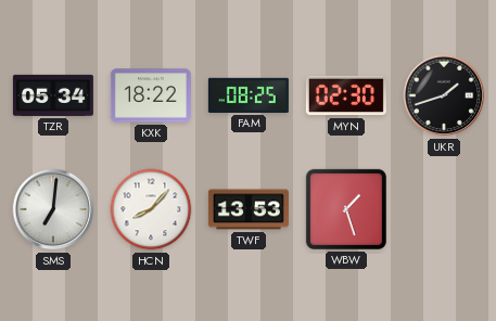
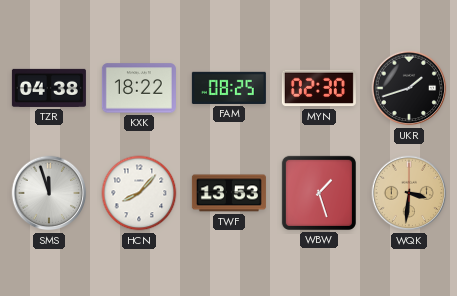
TZR: 05:34 -> 04:38 (49, 88)
SMS: 7:01 -> 11:57 (49, 193)
WQK: none -> 3:31 (409, 193)
